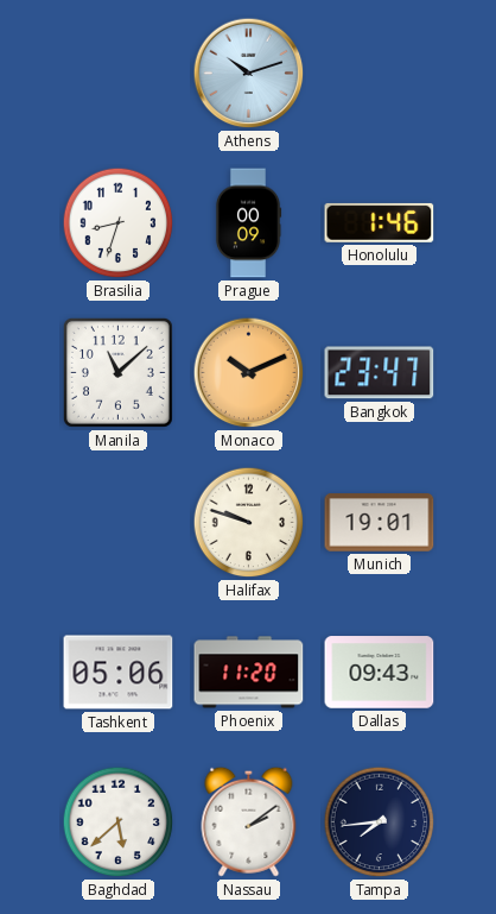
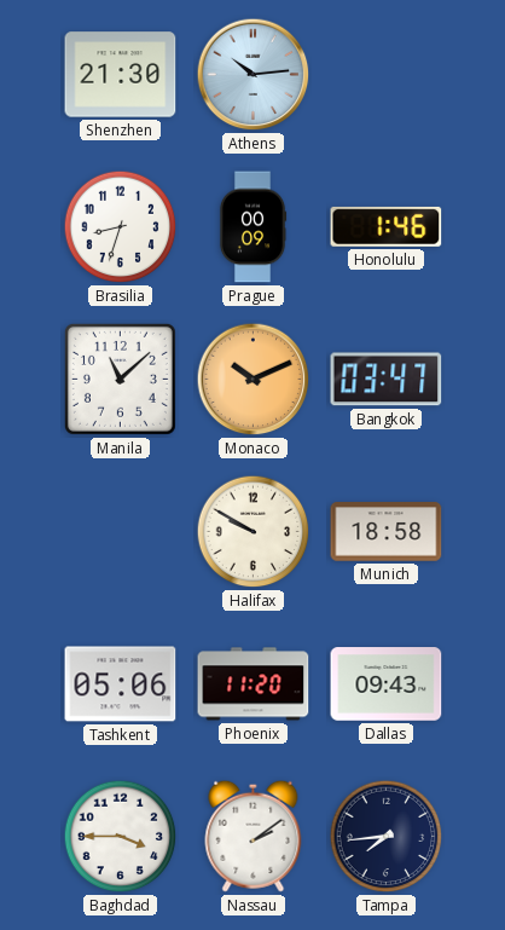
Shenzhen: none -> 21:30 (121, 75)
Athens: 10:12 -> 10:14 (254, 75)
Bangkok: 23:47 -> 03:47 (387, 380)
Halifax: 9:48 -> 9:50 (254, 532)
Munich: 19:01 -> 18:58 (387, 532)
Baghdad: 5:38 -> 3:45 (121, 837)
